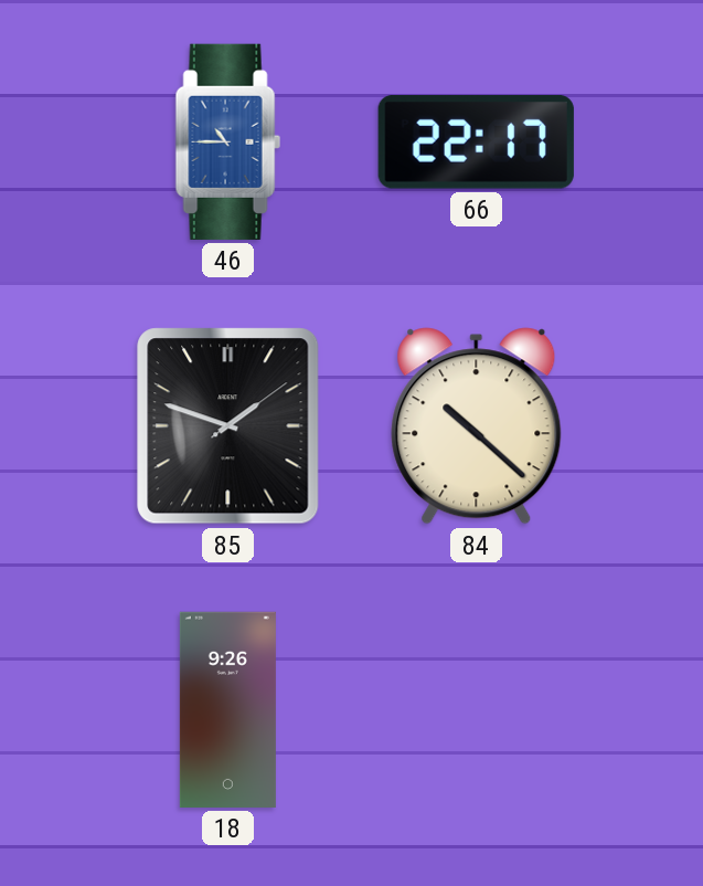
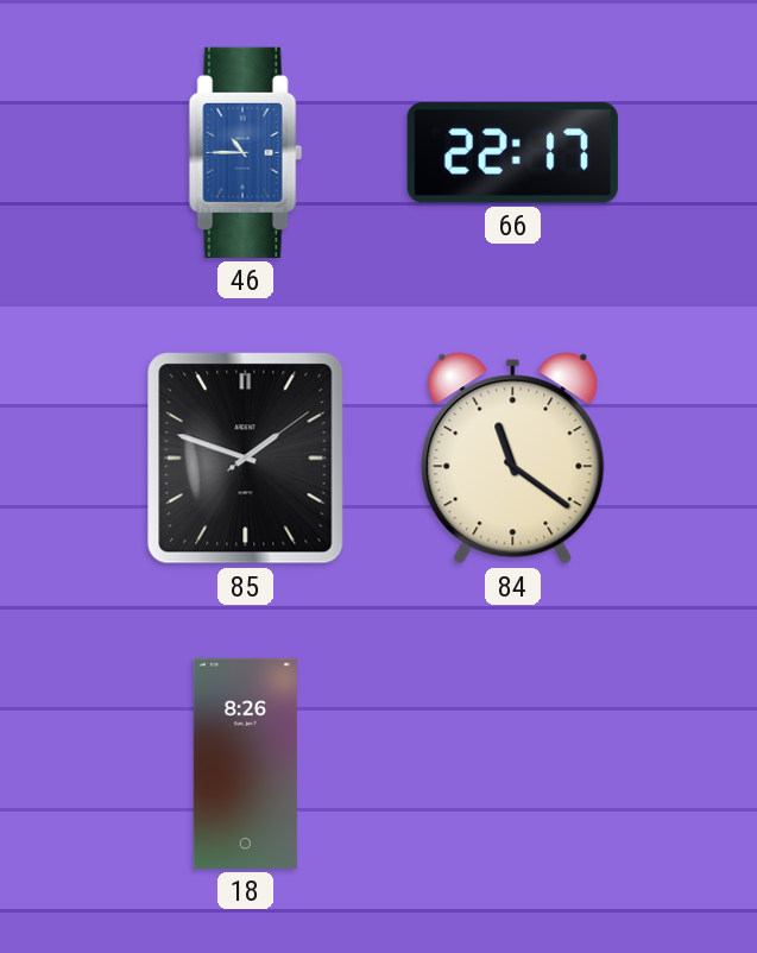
84: 10:22 -> 11:21 (513, 459)
18: 9:26 -> 8:26 (245, 763)
